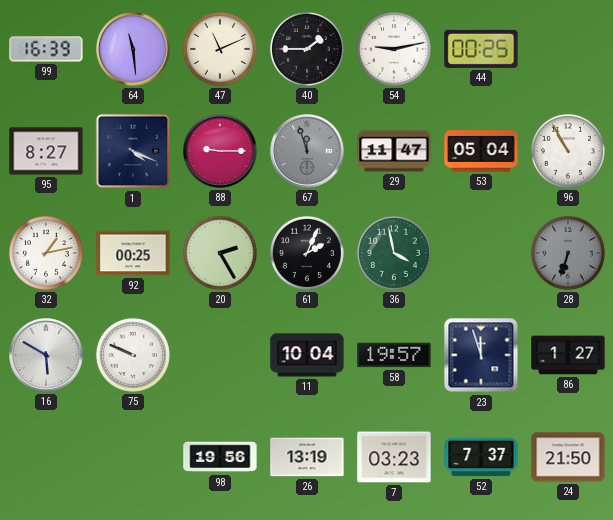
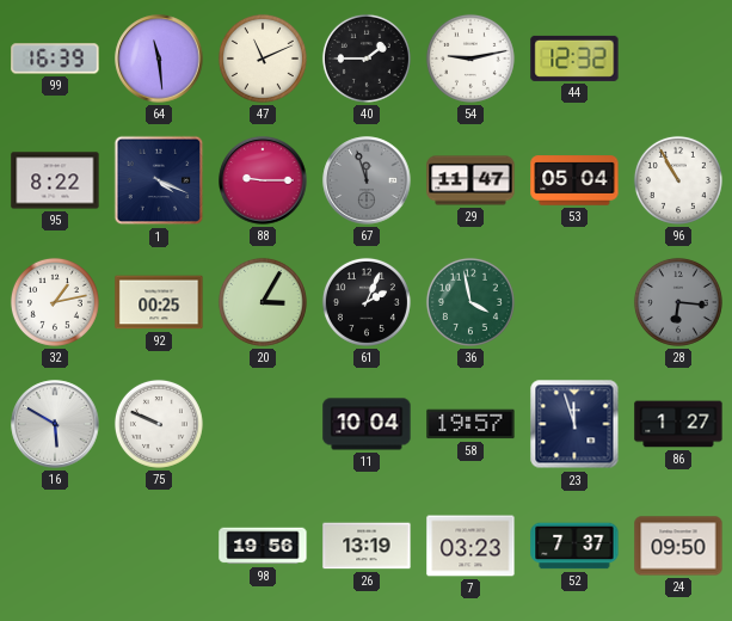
44: 00:25 -> 12:32 (574, 59)
95: 8:27 -> 8:22 (55, 180)
20: 2:25 -> 3:05 (263, 302)
28: 6:33 -> 6:16 (678, 302)
24: 21:50 -> 09:50 (678, 546)
